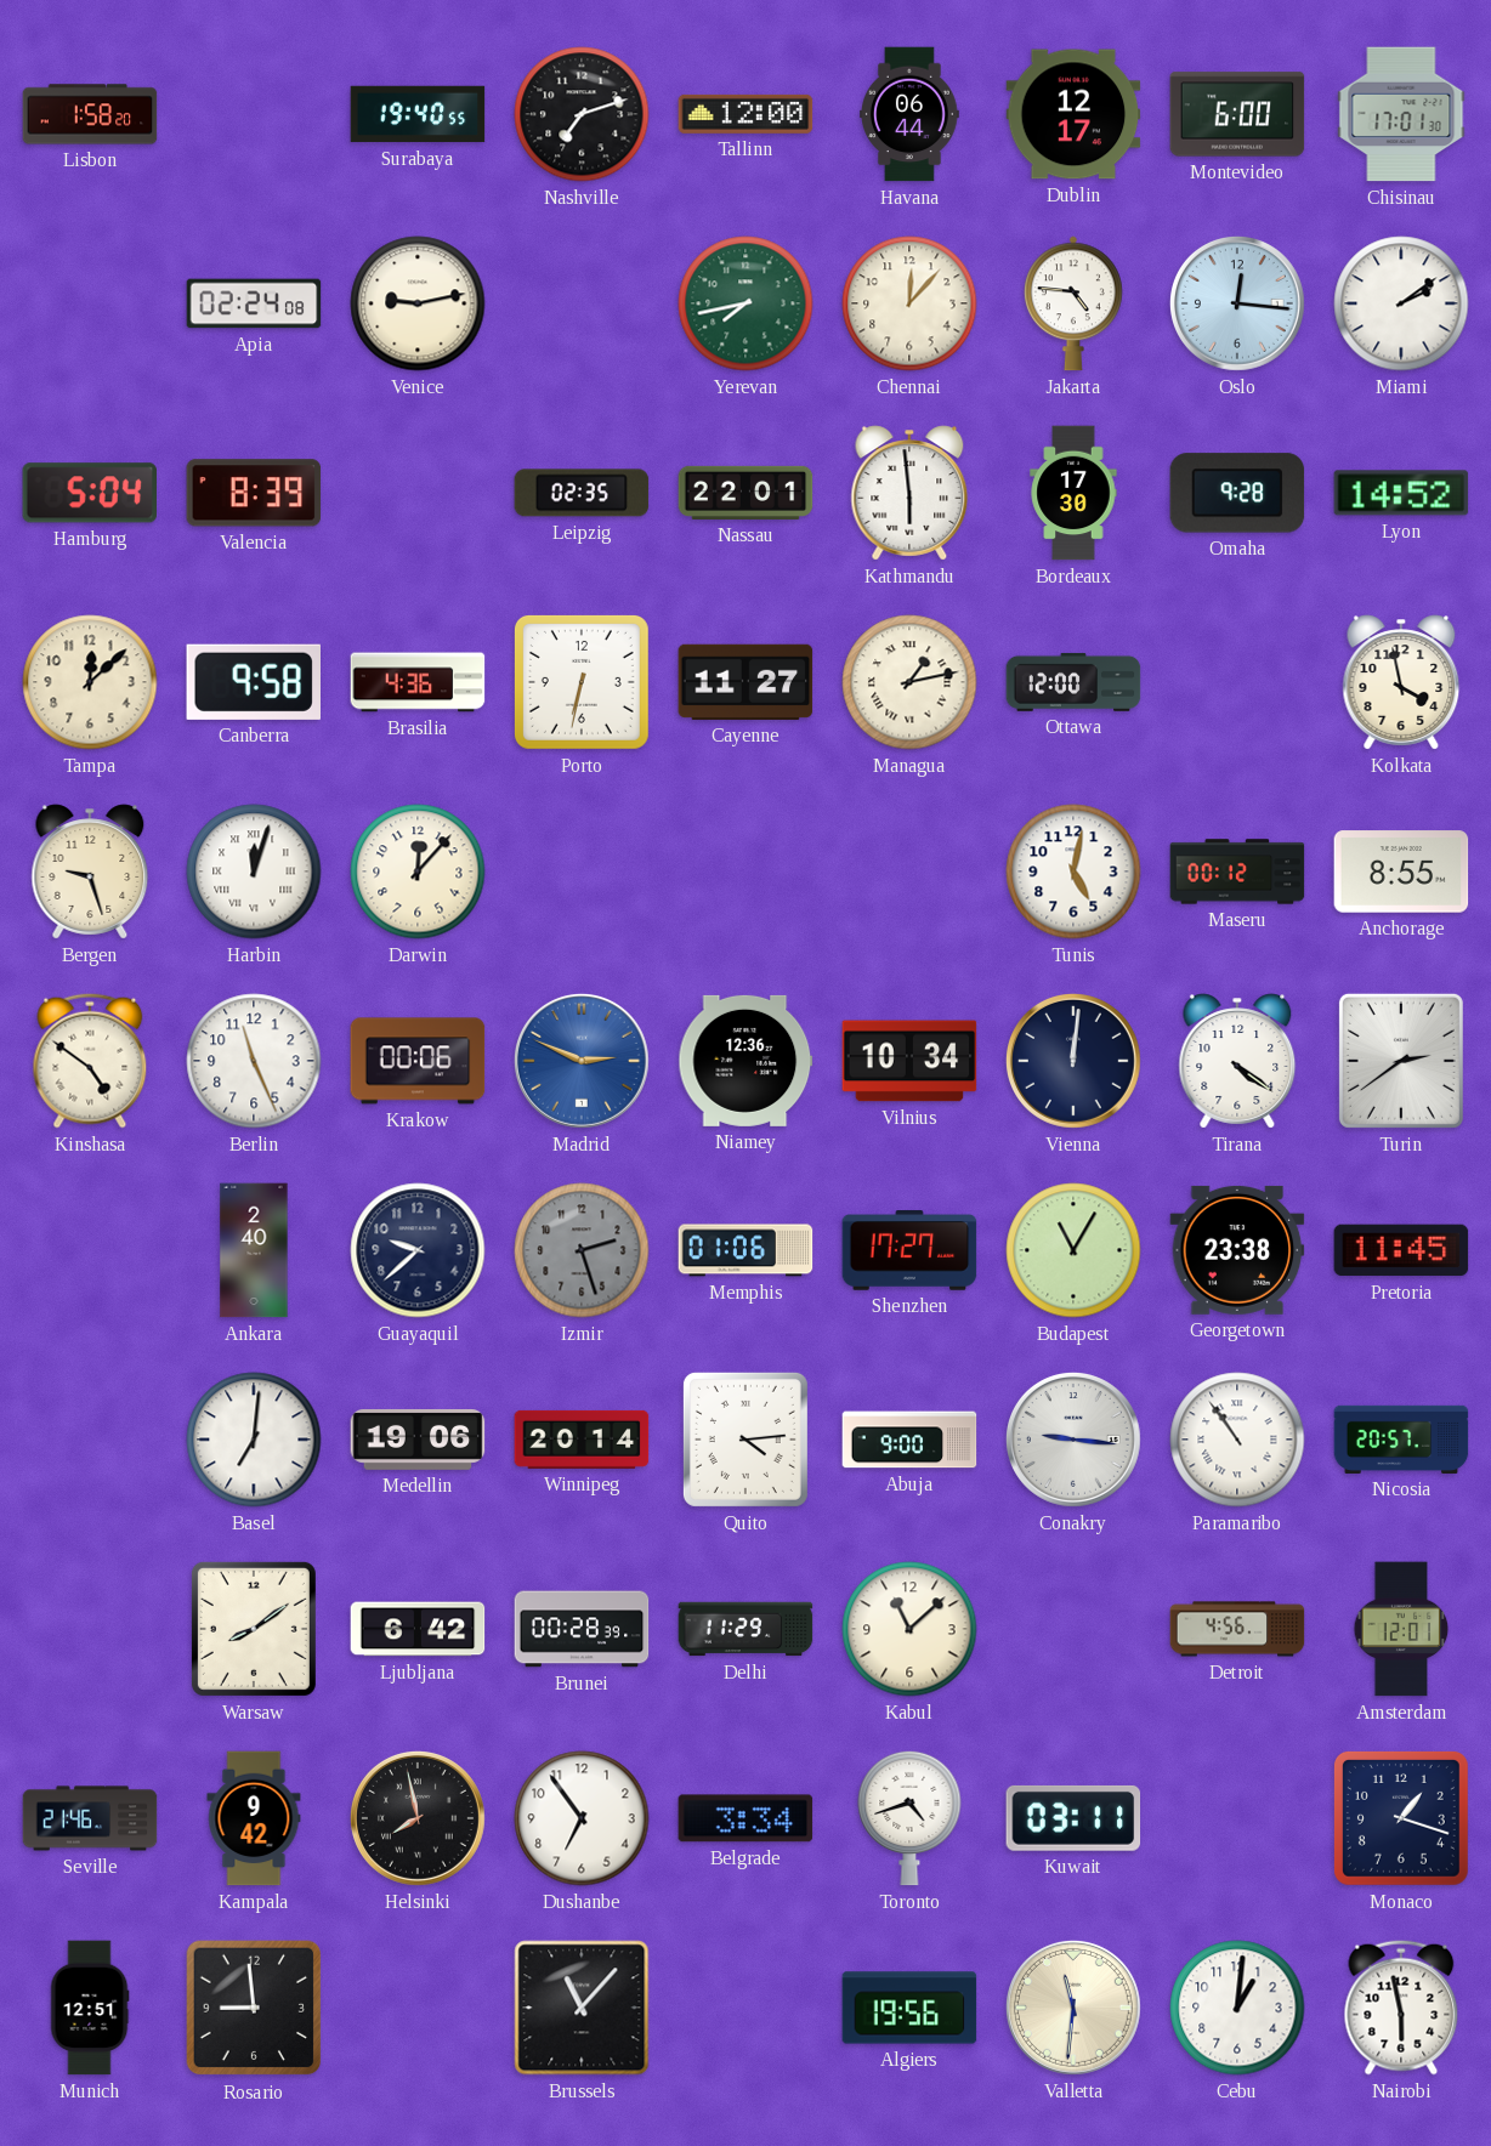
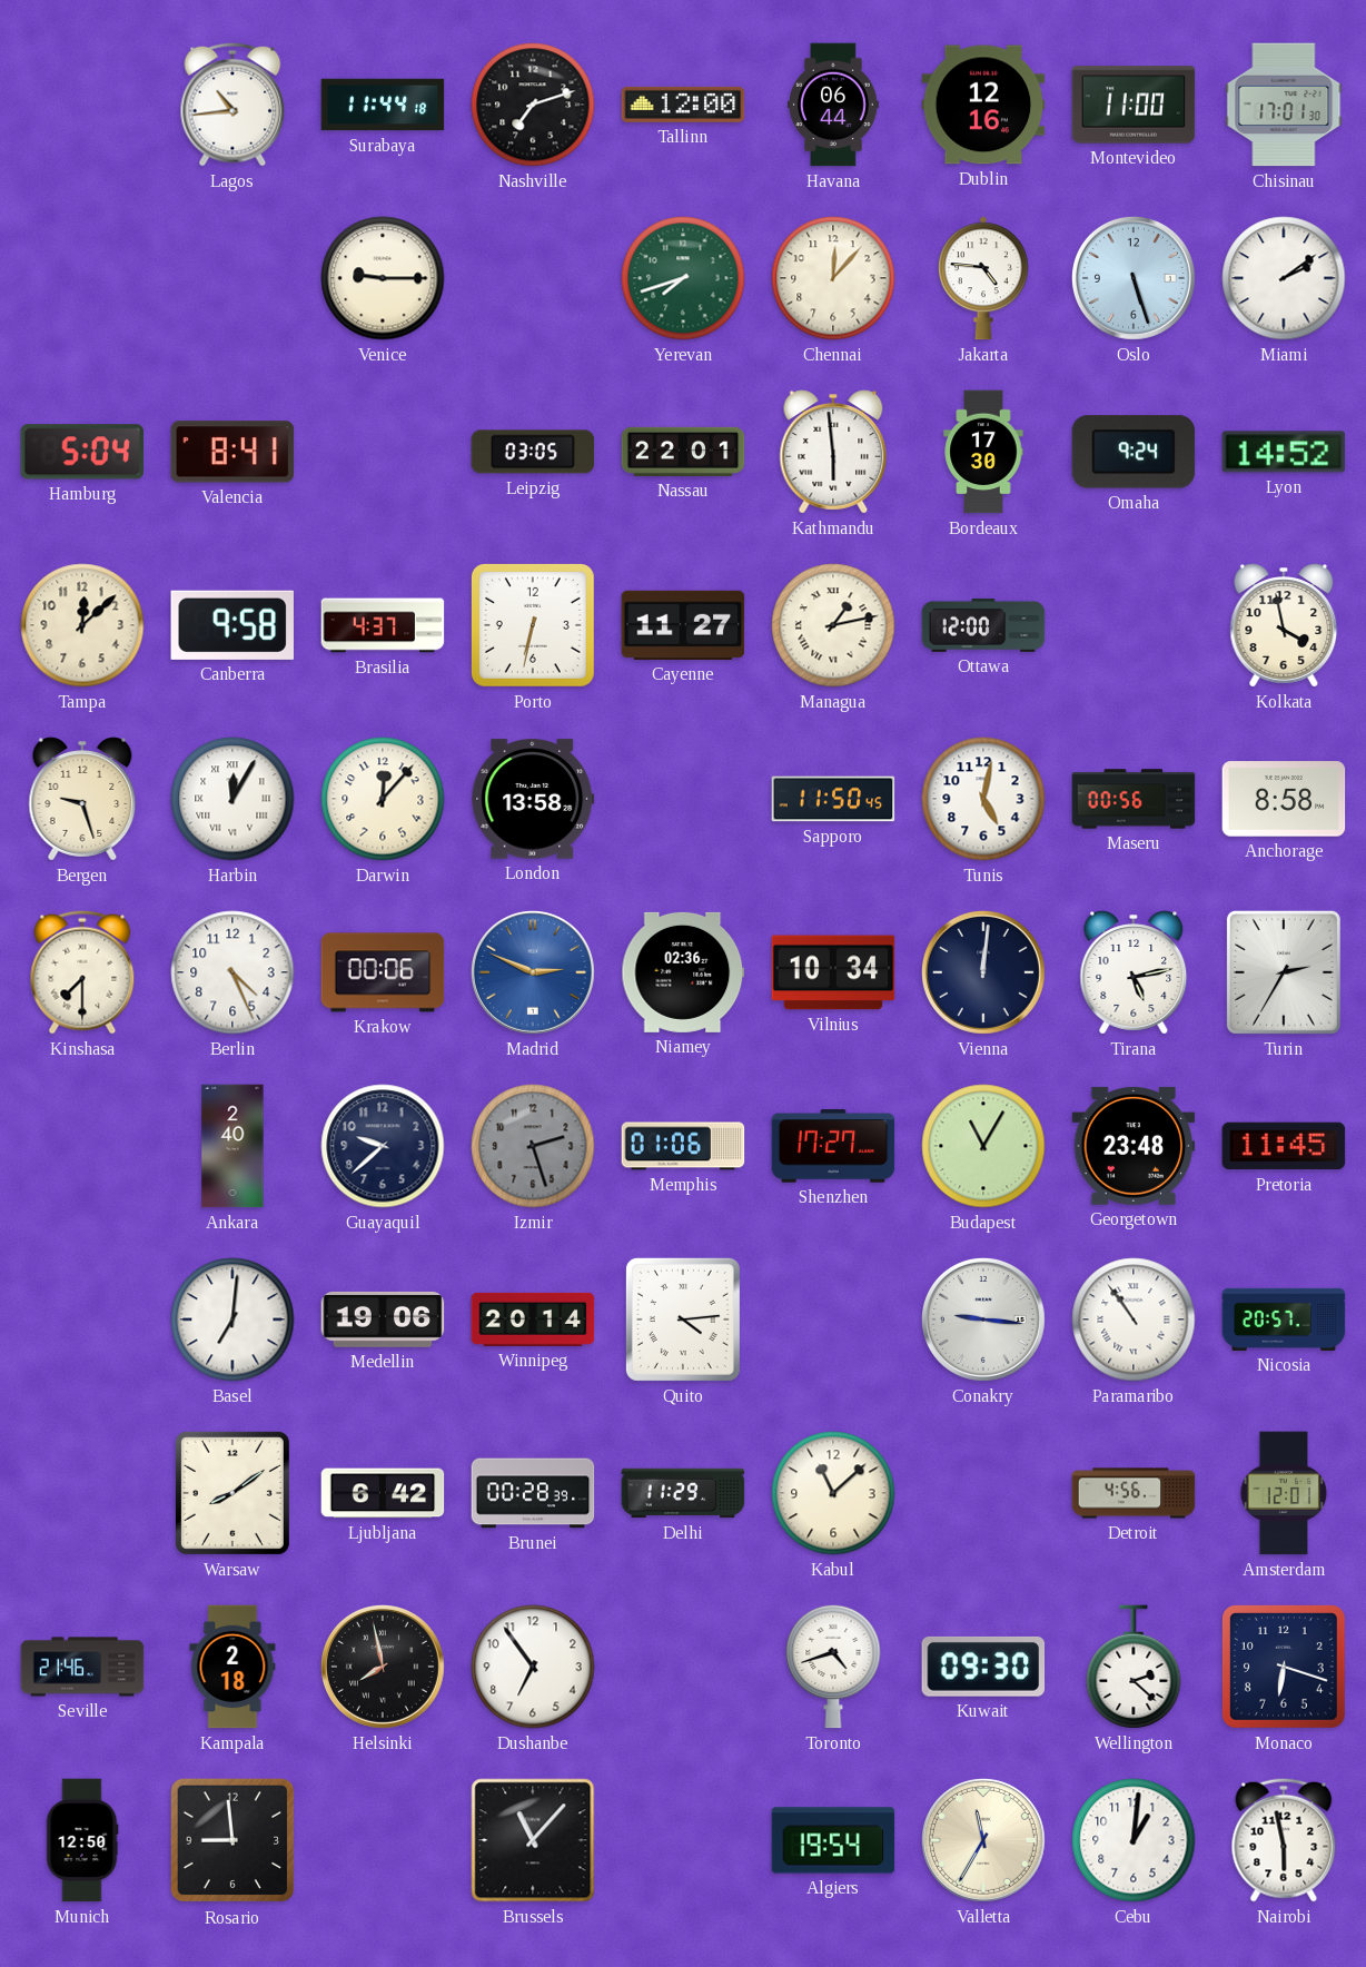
Lisbon: 1:58 -> none (90, 114)
Lagos: none -> 10:44 (232, 105)
Surabaya: 19:40 -> 11:44 (383, 105)
Dublin: 12:17 -> 12:16 (983, 105)
Montevideo: 6:00 -> 11:00 (1134, 105)
Apia: 02:24 -> none (254, 303)
Venice: 9:13 -> 9:15 (383, 278)
Yerevan: 7:43 -> 7:42 (683, 278)
Oslo: 12:16 -> 5:27 (1134, 278)
Valencia: 8:39 -> 8:41 (232, 452)
Leipzig: 02:35 -> 03:05 (533, 452)
Omaha: 9:28 -> 9:24 (1134, 452)
Brasilia: 4:36 -> 4:37 (383, 625)
Harbin: 12:03 -> 12:05 (232, 799)
London: none -> 13:58 (533, 799)
Sapporo: none -> 11:50 (833, 799)
Maseru: 00:12 -> 00:56 (1134, 799)
Anchorage: 8:55 -> 8:58 (1284, 799)
Kinshasa: 4:51 -> 7:30 (82, 972)
Berlin: 11:26 -> 4:26 (232, 972)
Niamey: 12:36 -> 02:36 (683, 972)
Tirana: 4:21 -> 5:13 (1134, 972)
Turin: 2:39 -> 2:35 (1284, 972)
Georgetown: 23:38 -> 23:48 (1134, 1146)
Abuja: 9:00 -> none (909, 1440)
Kampala: 9:42 -> 2:18 (232, 1667)
Belgrade: 3:34 -> none (745, 1818)
Kuwait: 03:11 -> 09:30 (983, 1667)
Wellington: none -> 2:22 (1134, 1667)
Monaco: 1:18 -> 6:18 (1284, 1667)
Munich: 12:51 -> 12:50 (82, 1840)
Algiers: 19:56 -> 19:54 (833, 1840)
Valletta: 11:31 -> 11:35 (983, 1840)
